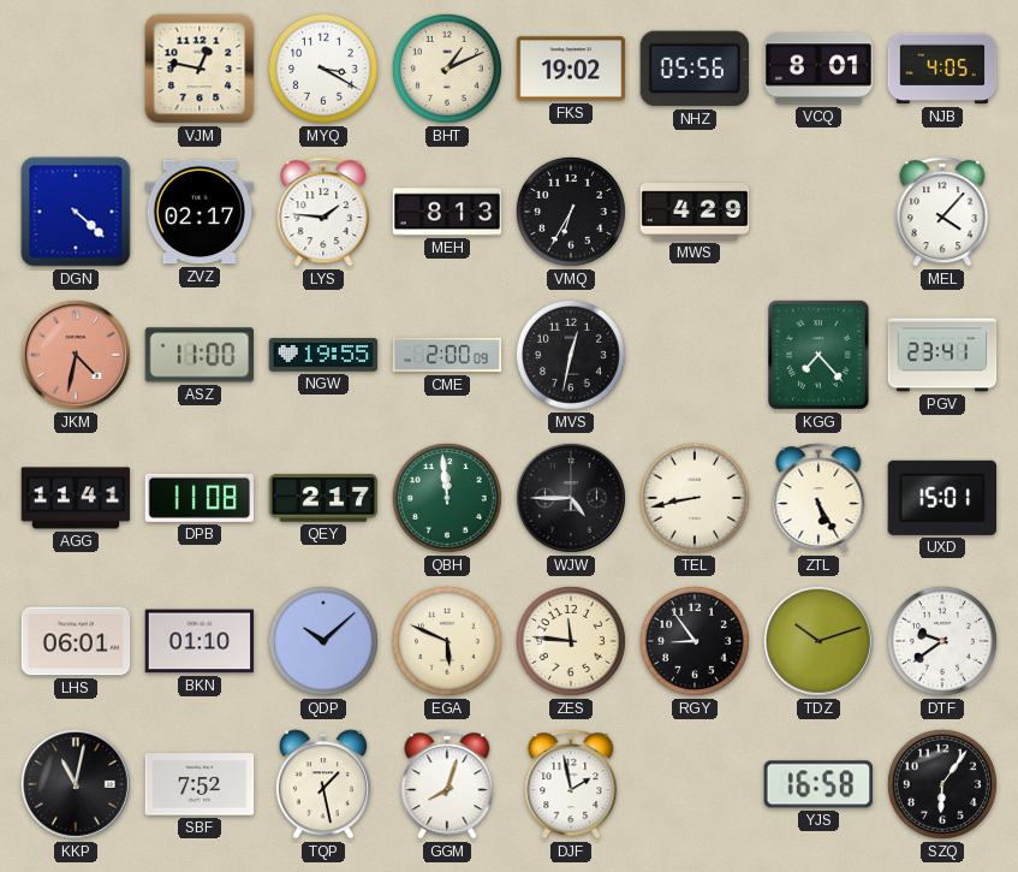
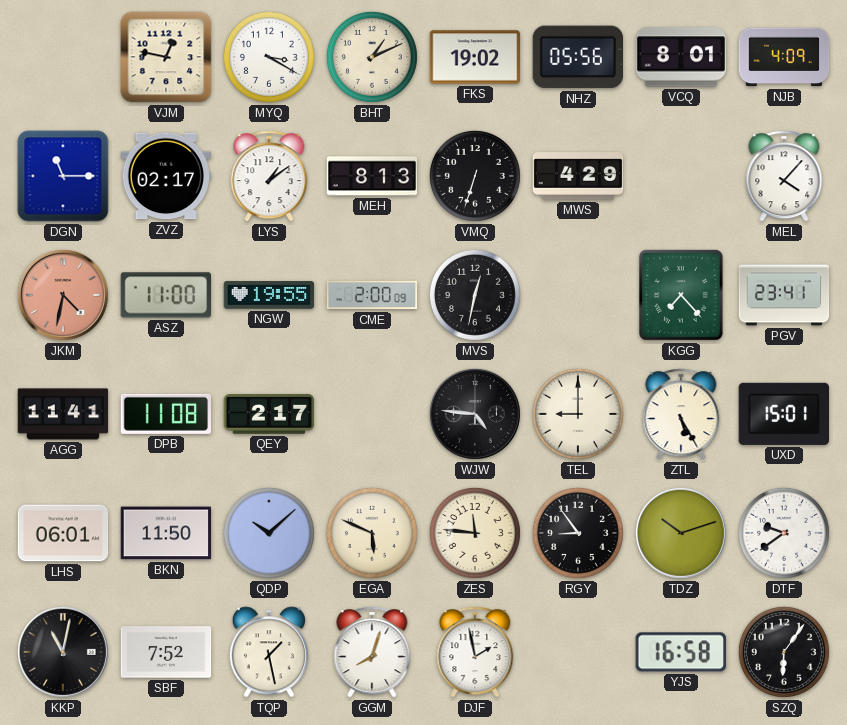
NJB: 4:05 -> 4:09 (784, 57)
DGN: 4:22 -> 11:15 (63, 176)
LYS: 1:46 -> 1:09 (269, 176)
VMQ: 6:35 -> 6:33 (475, 176)
QBH: 11:59 -> none (447, 498)
WJW: 4:45 -> 4:46 (475, 414)
TEL: 8:43 -> 9:00 (578, 414)
BKN: 01:10 -> 11:50 (166, 533)
